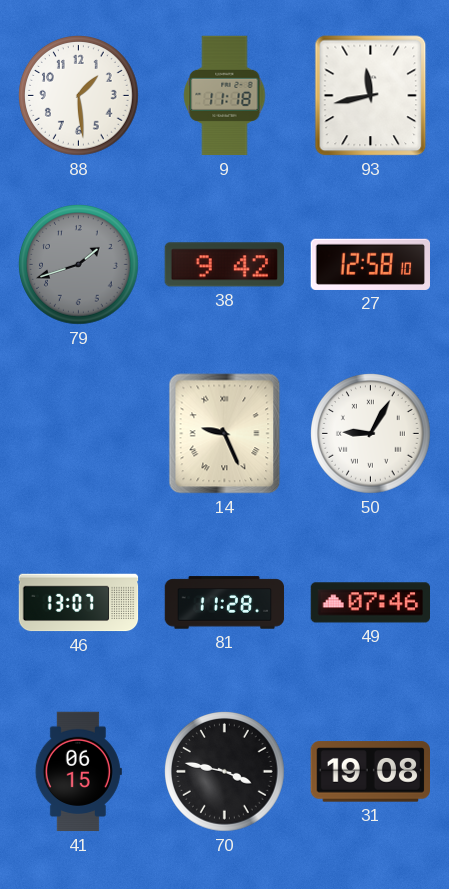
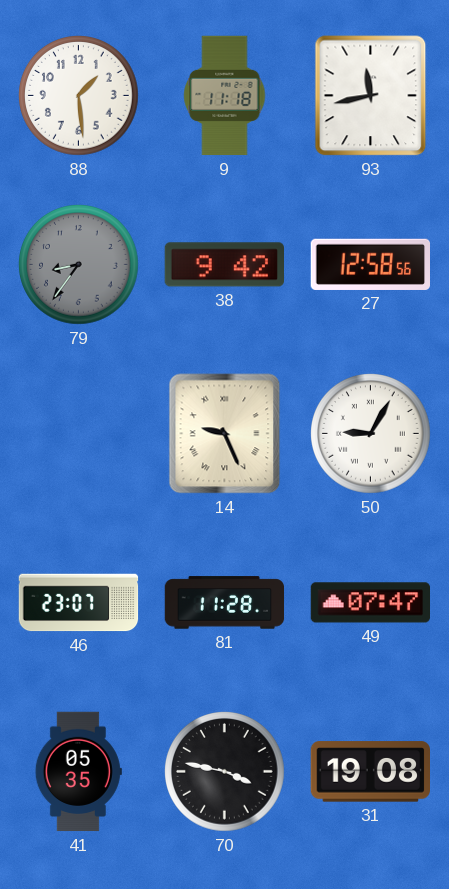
79: 1:42 -> 8:36 (79, 265)
27: 12:58:10 -> 12:58:56 (371, 264)
46: 13:07 -> 23:07 (79, 603)
49: 07:46 -> 07:47 (371, 603)
41: 06:15 -> 05:35 (78, 772)
